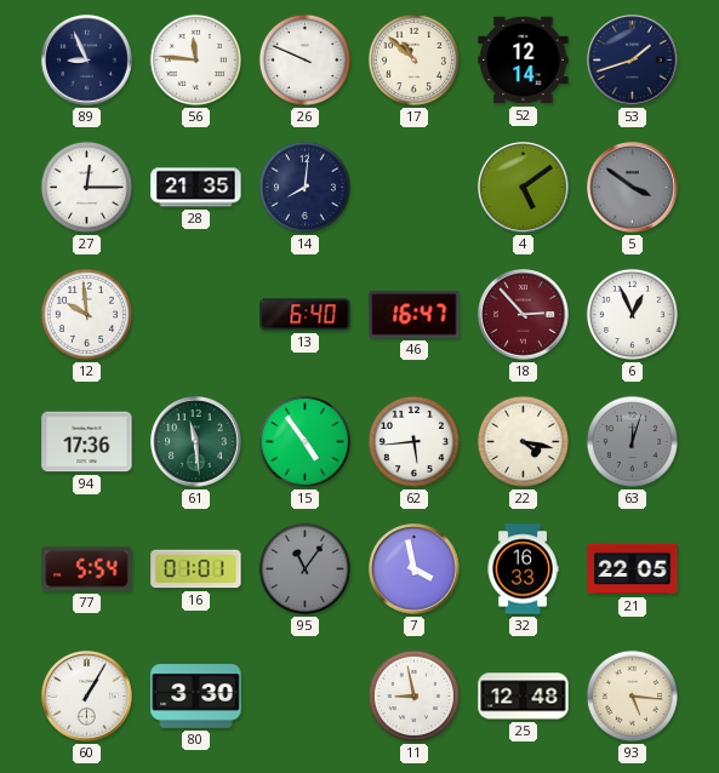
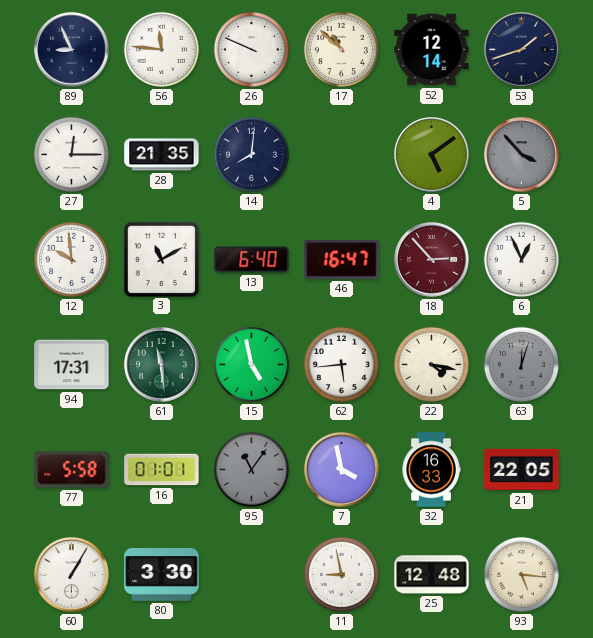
5: 3:51 -> 3:53 (522, 155)
3: none -> 11:10 (161, 259)
94: 17:36 -> 17:31 (72, 365)
15: 4:54 -> 4:58 (251, 364)
77: 5:54 -> 5:58 (72, 470)
